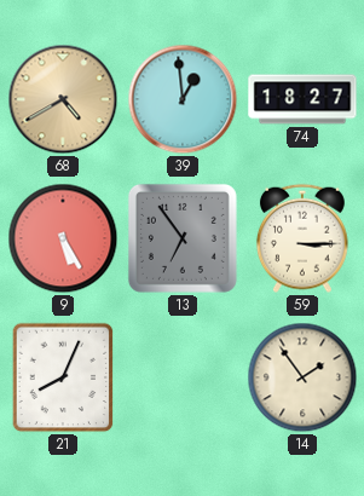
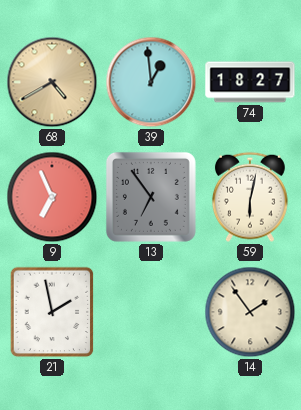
9: 5:25 -> 6:56 (52, 197)
59: 3:15 -> 6:02 (250, 197)
21: 8:04 -> 1:58 (52, 312)
